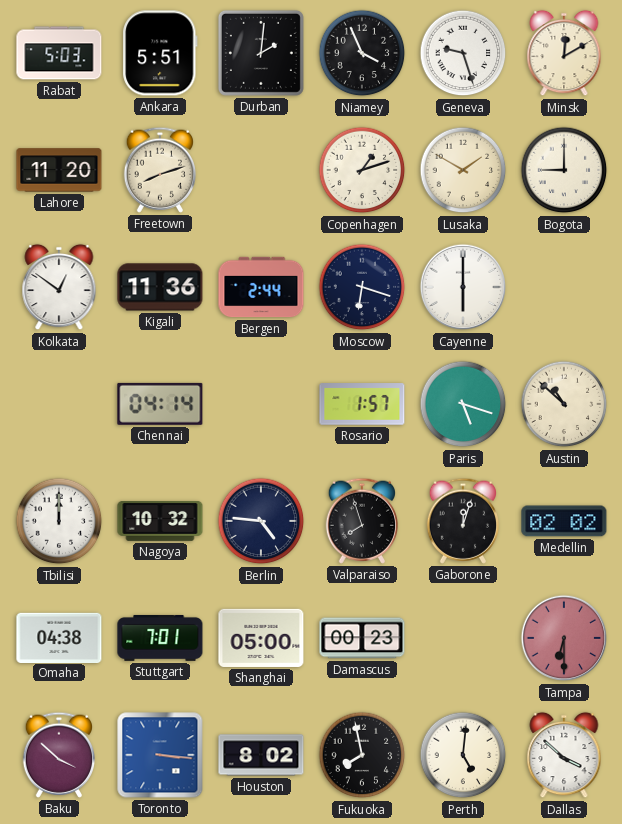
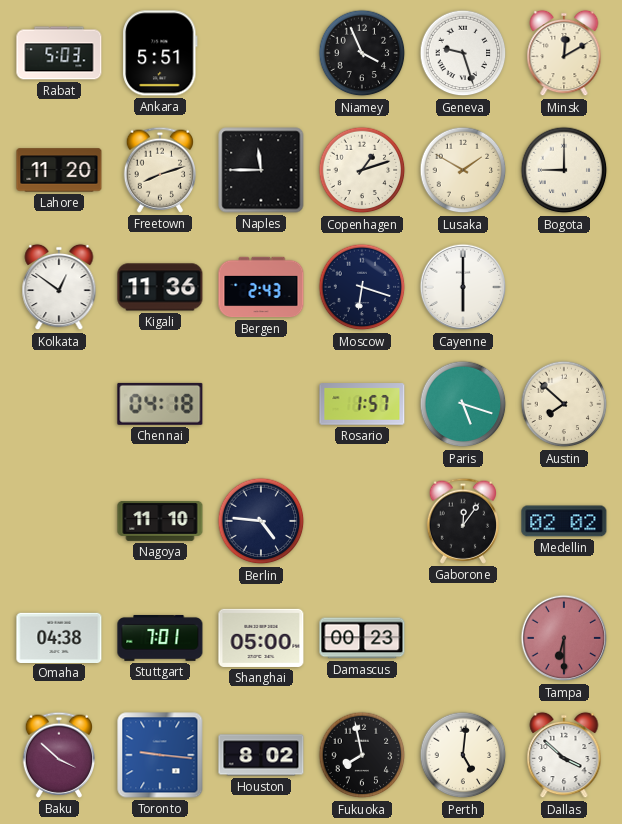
Durban: 2:01 -> none (261, 53)
Naples: none -> 11:45 (261, 170)
Bergen: 2:44 -> 2:43 (261, 287)
Chennai: 04:14 -> 04:18 (160, 404)
Austin: 10:52 -> 7:52 (564, 404)
Tbilisi: 12:00 -> none (59, 521)
Nagoya: 10:32 -> 11:10 (160, 522)
Valparaiso: 7:57 -> none (361, 521)
Gaborone: 12:03 -> 12:06 (462, 521)
Toronto: 3:16 -> 9:16 (160, 755)
